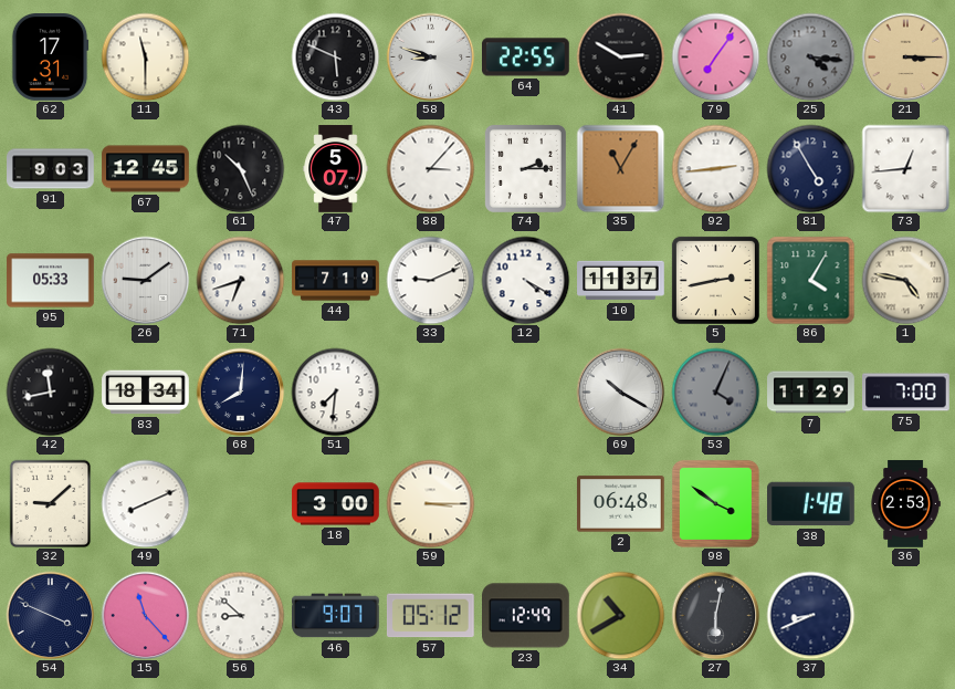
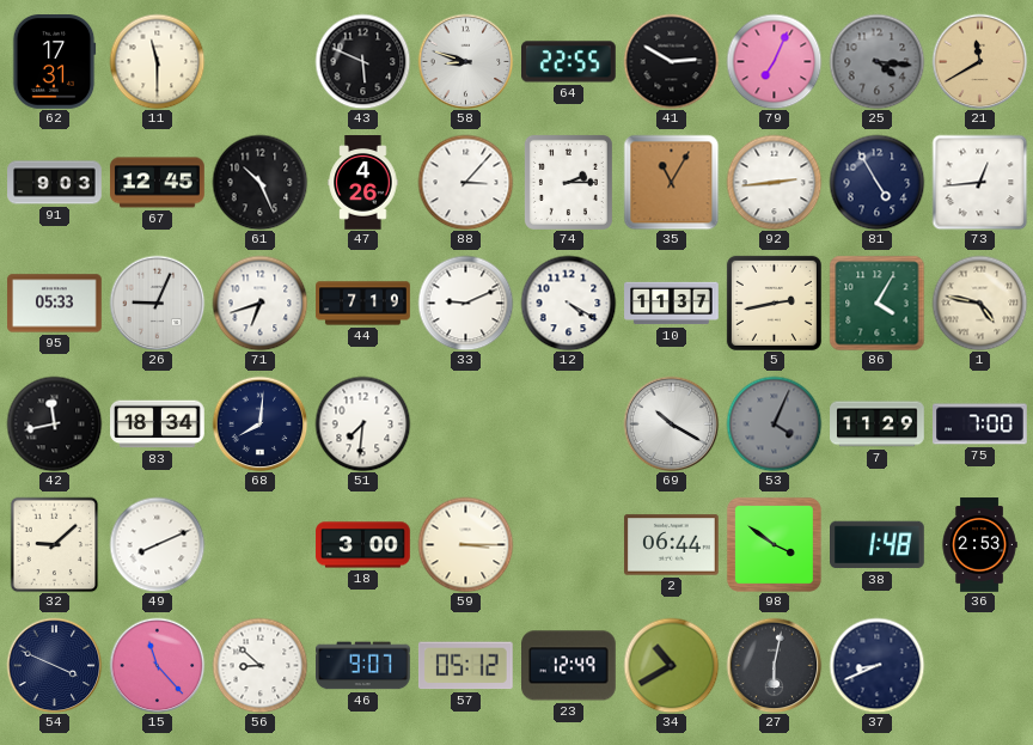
79: 7:06 -> 7:04 (774, 61)
21: 3:15 -> 11:40 (979, 61)
47: 5:07 -> 4:26 (363, 183)
26: 9:09 -> 9:04 (157, 303)
2: 06:48 -> 06:44 (672, 545)
